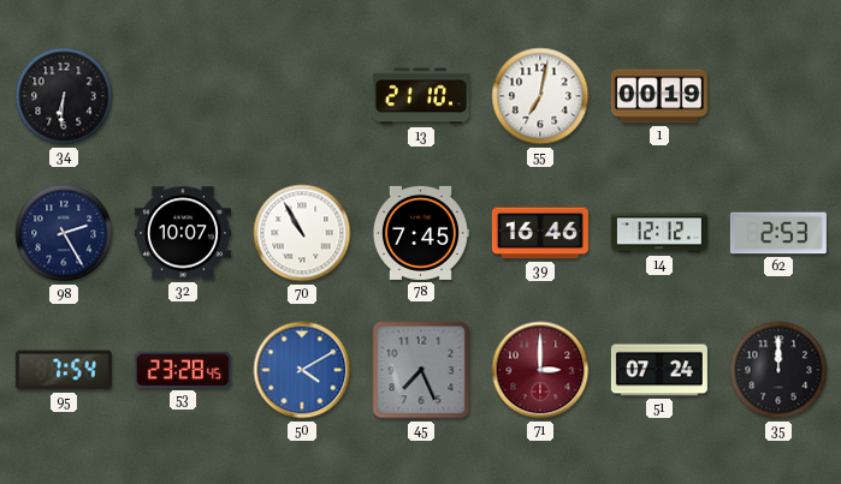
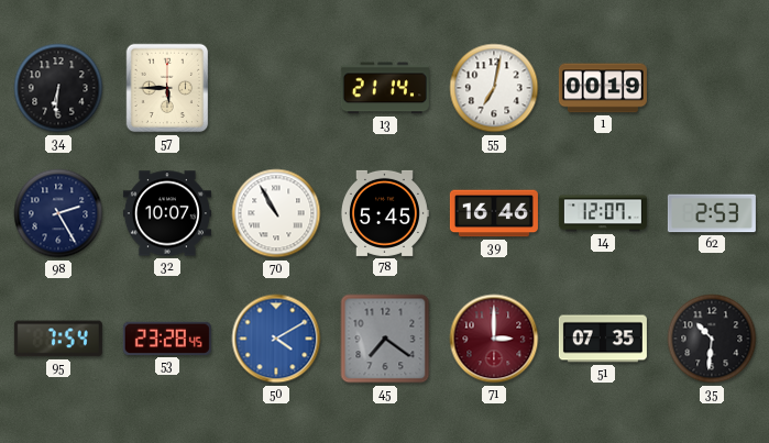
57: none -> 5:45 (167, 88)
13: 21:10 -> 21:14 (385, 88)
78: 7:45 -> 5:45 (384, 213)
14: 12:12 -> 12:07 (603, 213)
45: 7:26 -> 7:21 (385, 339)
51: 07:24 -> 07:35 (603, 339)
35: 12:00 -> 10:31 (712, 339)
